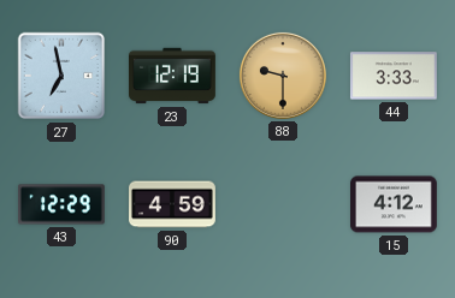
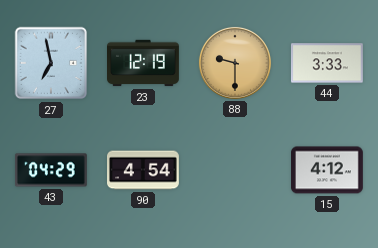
43: 12:29 -> 04:29 (51, 170)
90: 4:59 -> 4:54 (144, 170)
